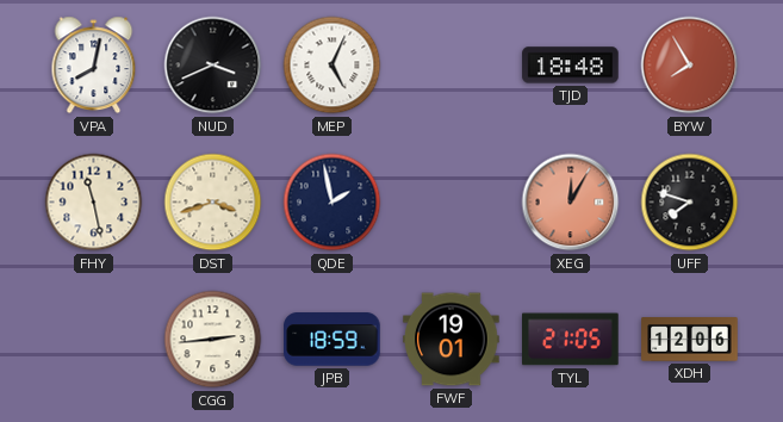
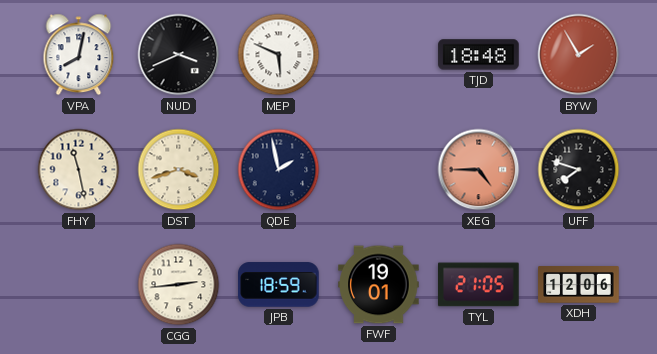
MEP: 5:04 -> 5:49 (279, 55)
BYW: 7:55 -> 1:55 (579, 55)
XEG: 12:05 -> 4:45 (479, 170)
